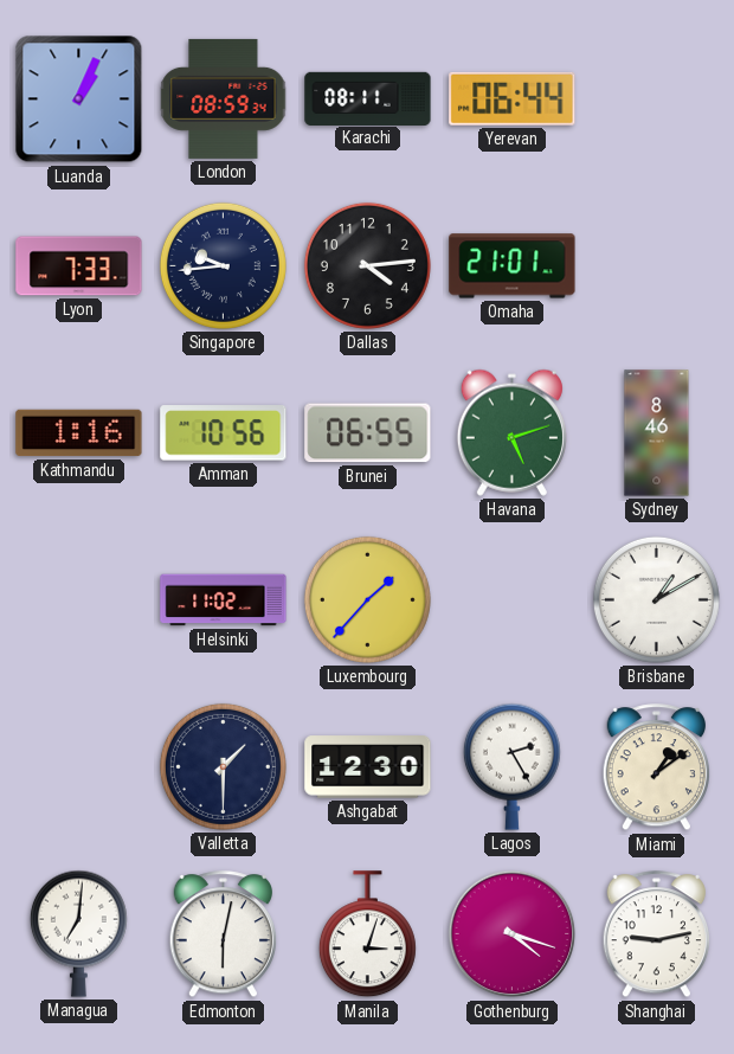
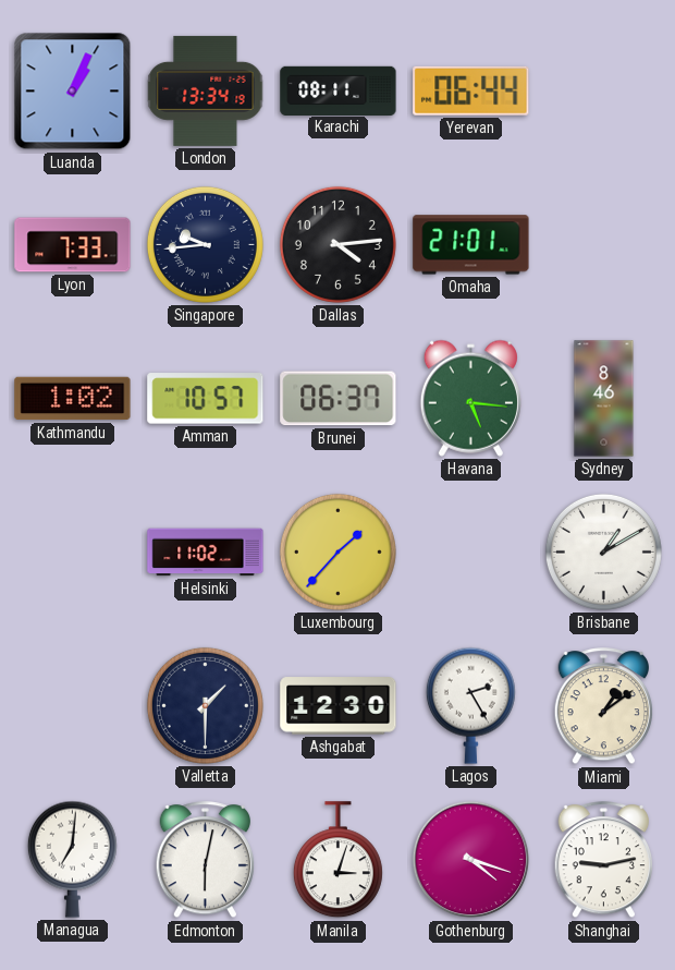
London: 08:59 -> 13:34 (206, 90)
Kathmandu: 1:16 -> 1:02 (73, 399)
Amman: 10:56 -> 10:57 (206, 399)
Brunei: 06:55 -> 06:37 (339, 399)
Havana: 5:12 -> 5:16 (470, 398)
